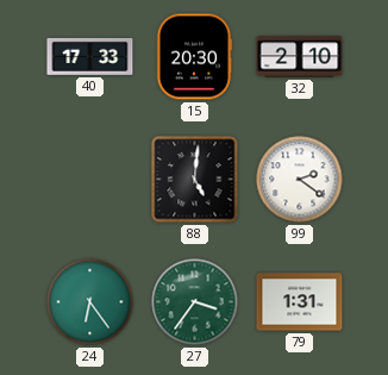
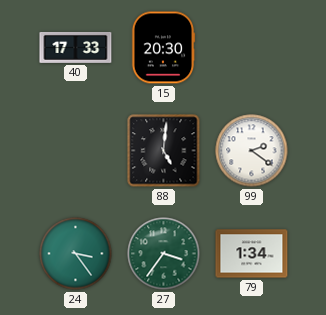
32: 2:10 -> none (300, 57)
24: 6:24 -> 3:24 (76, 254)
79: 1:31 -> 1:34 (252, 254)
